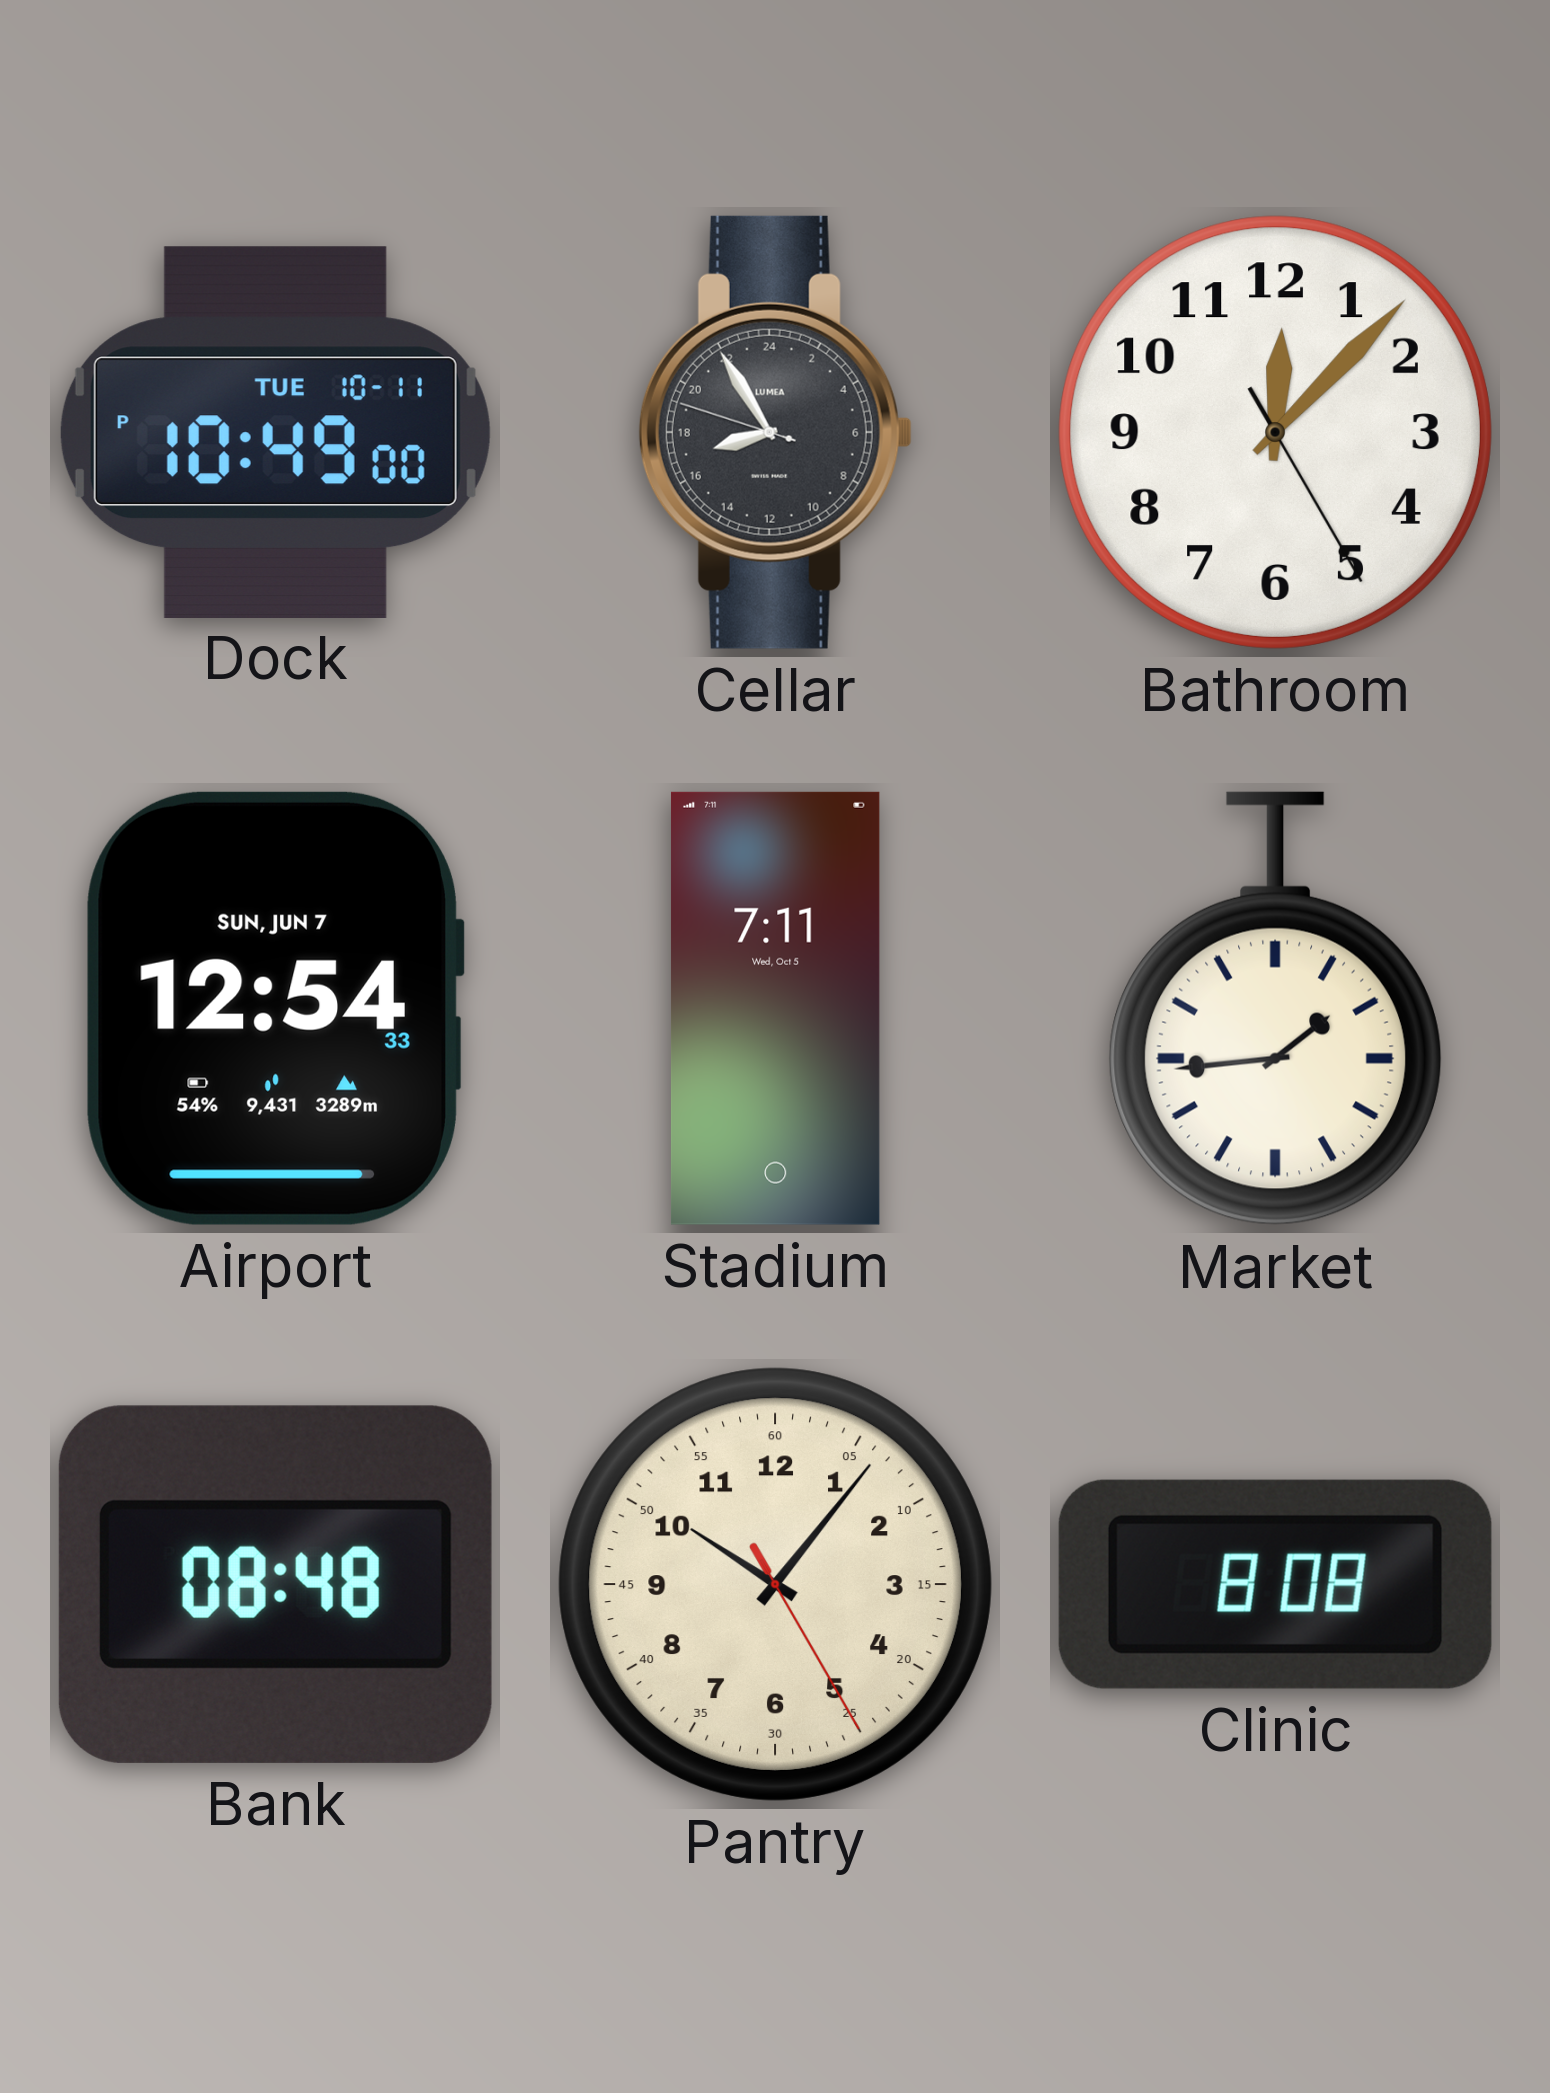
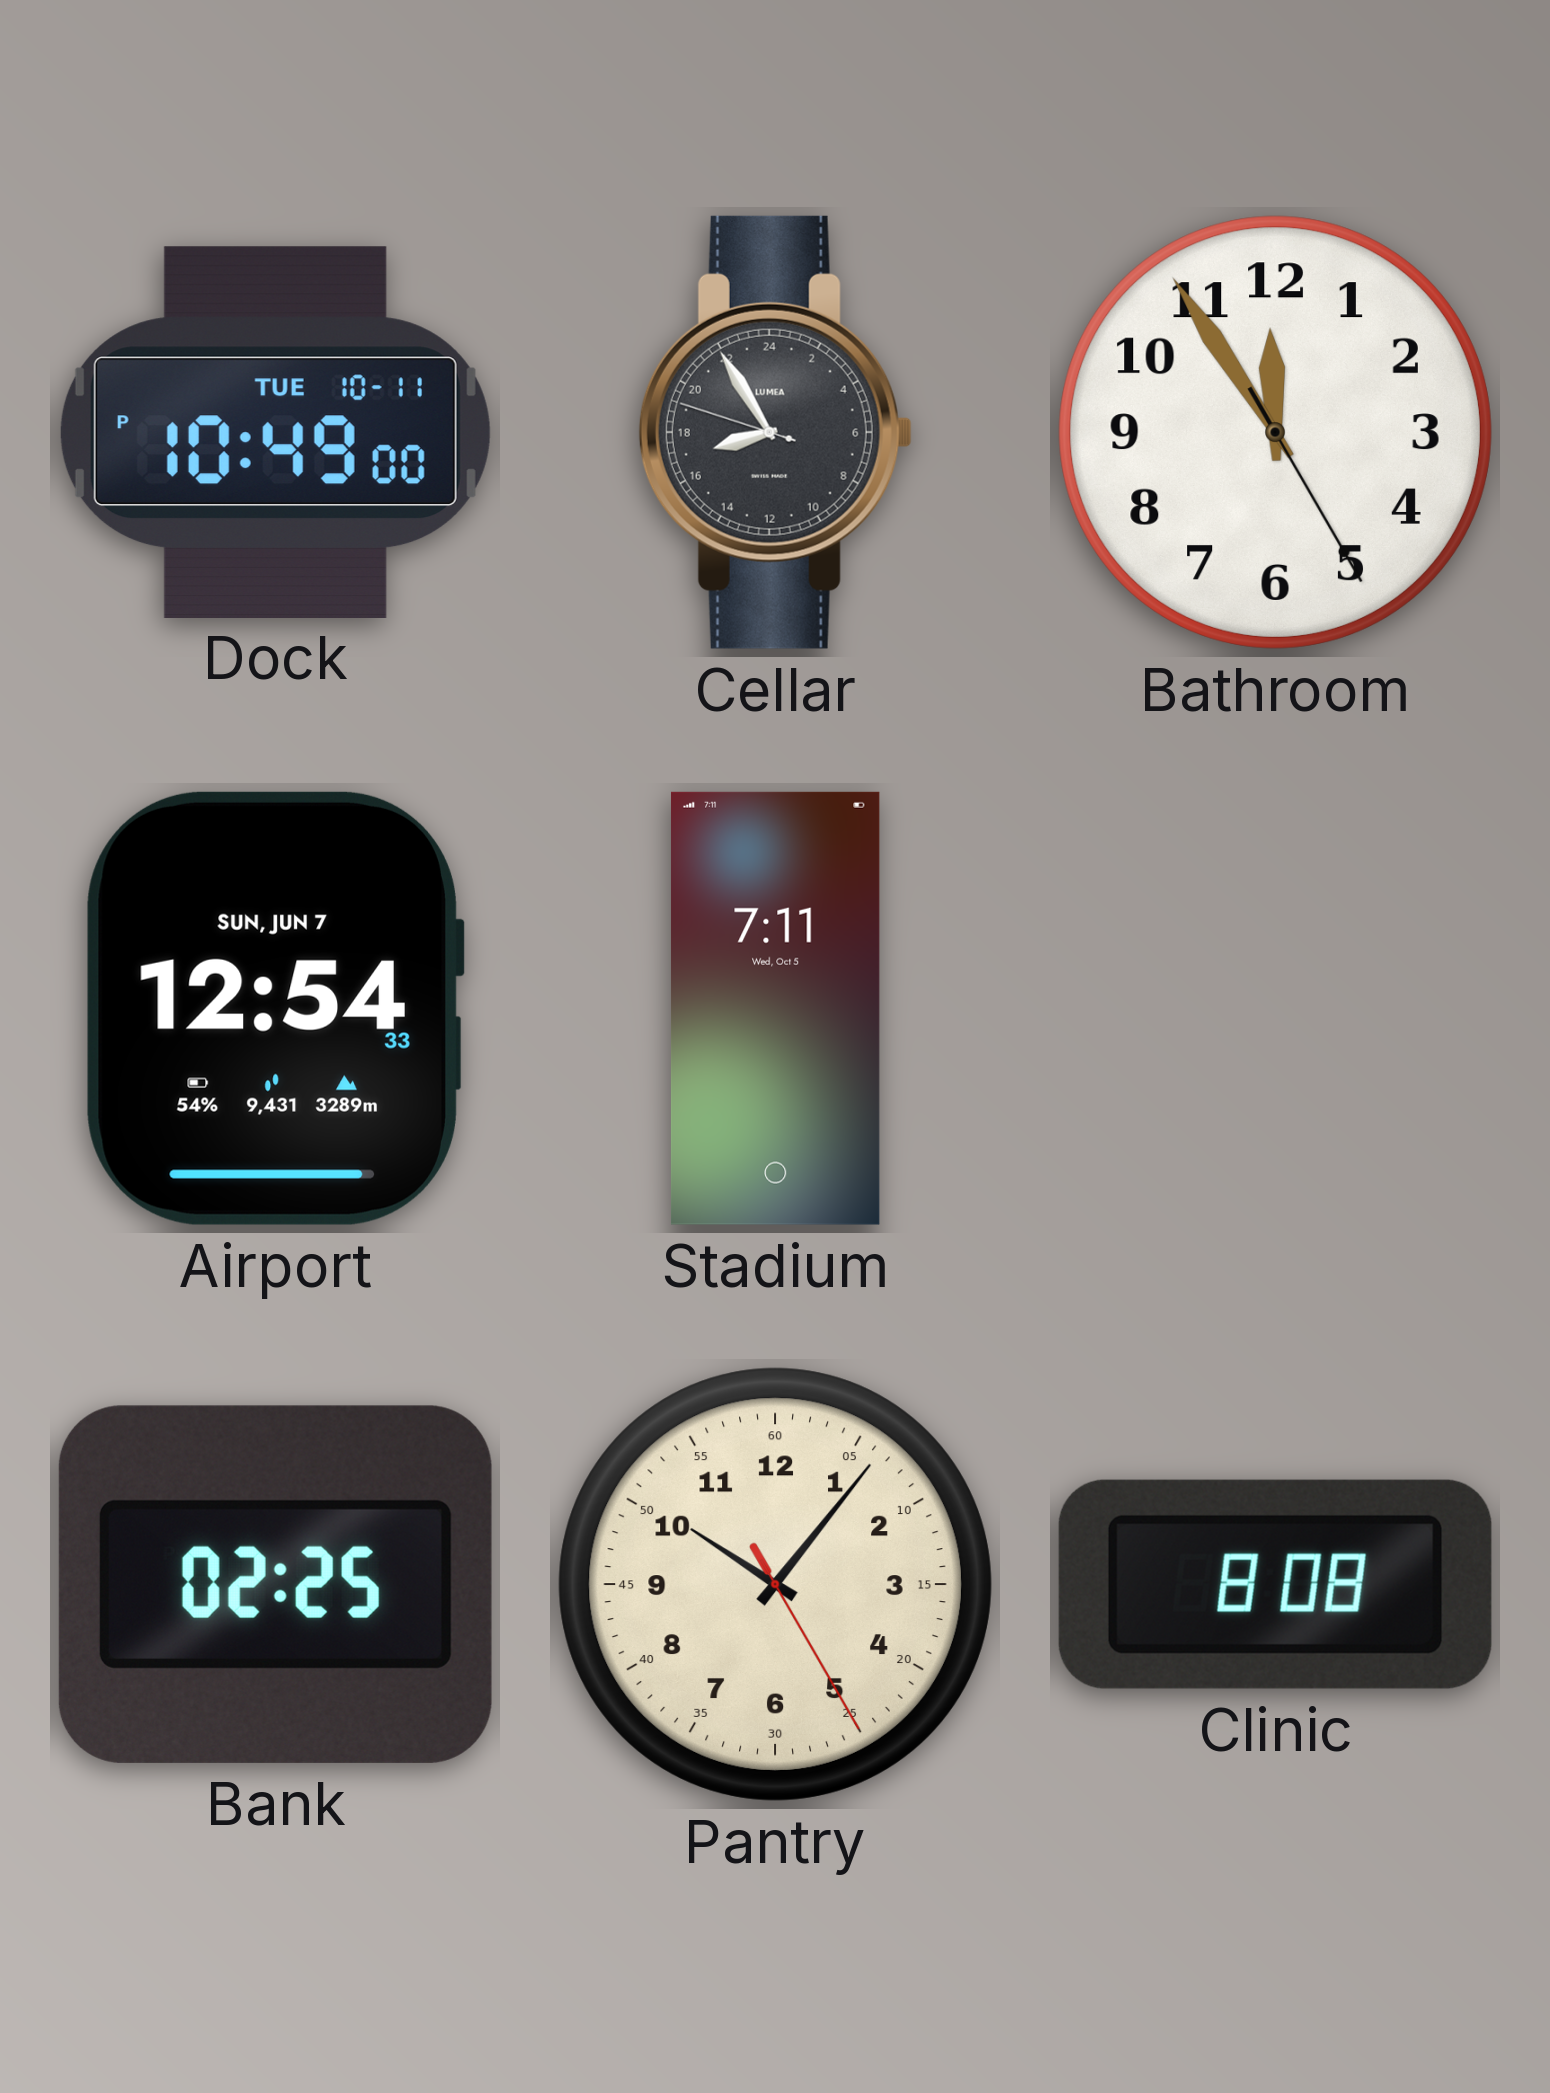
Bathroom: 12:07 -> 11:54 (1275, 432)
Market: 1:44 -> none (1275, 1009)
Bank: 08:48 -> 02:25 (275, 1584)
